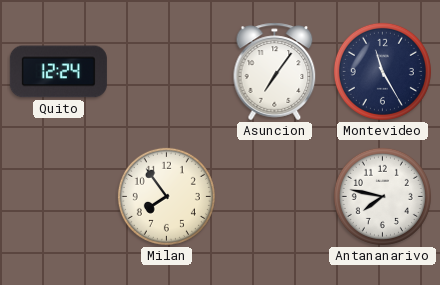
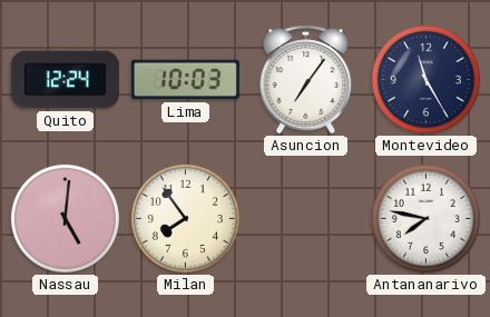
Lima: none -> 10:03 (185, 80)
Nassau: none -> 5:01 (65, 218)
